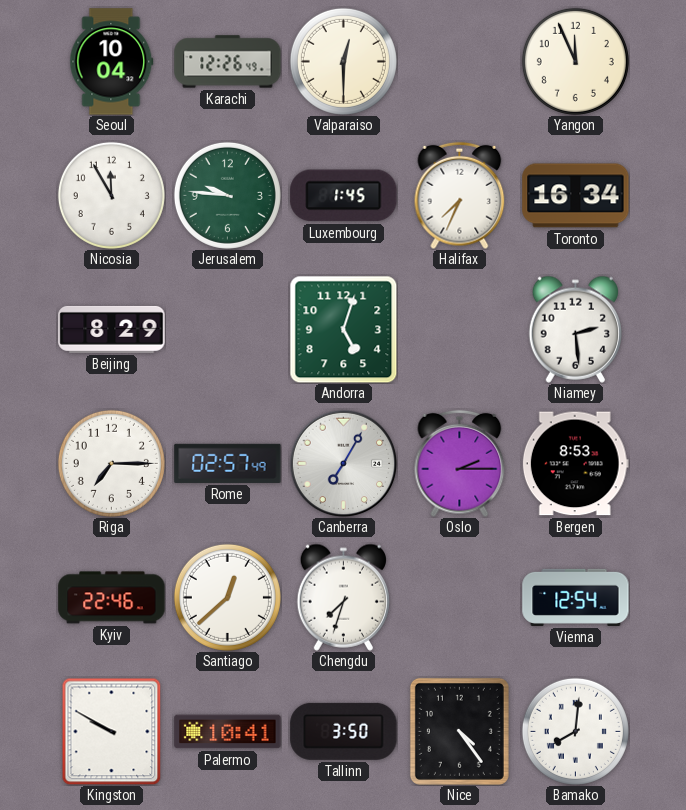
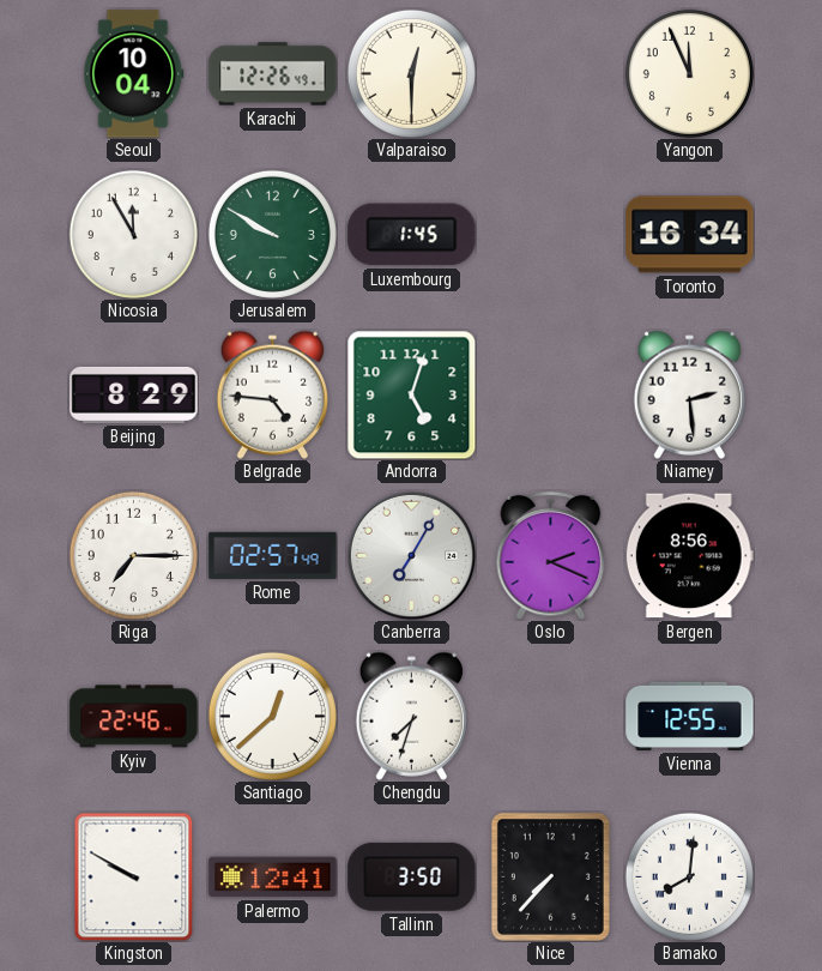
Jerusalem: 9:46 -> 9:50 (272, 234)
Halifax: 7:34 -> none (460, 195)
Belgrade: none -> 4:46 (272, 394)
Oslo: 2:15 -> 2:19 (551, 555)
Bergen: 8:53 -> 8:56 (689, 556)
Vienna: 12:54 -> 12:55 (690, 716)
Palermo: 10:41 -> 12:41 (273, 877)
Nice: 4:24 -> 7:37 (550, 876)
